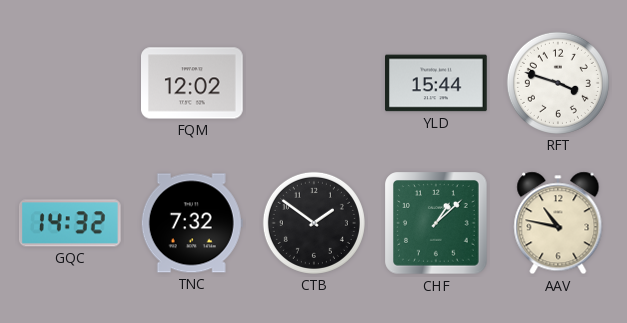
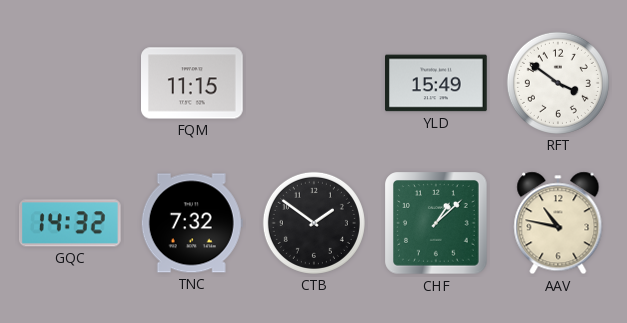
FQM: 12:02 -> 11:15 (193, 83)
YLD: 15:44 -> 15:49 (437, 83)
RFT: 3:48 -> 3:51 (558, 83)
